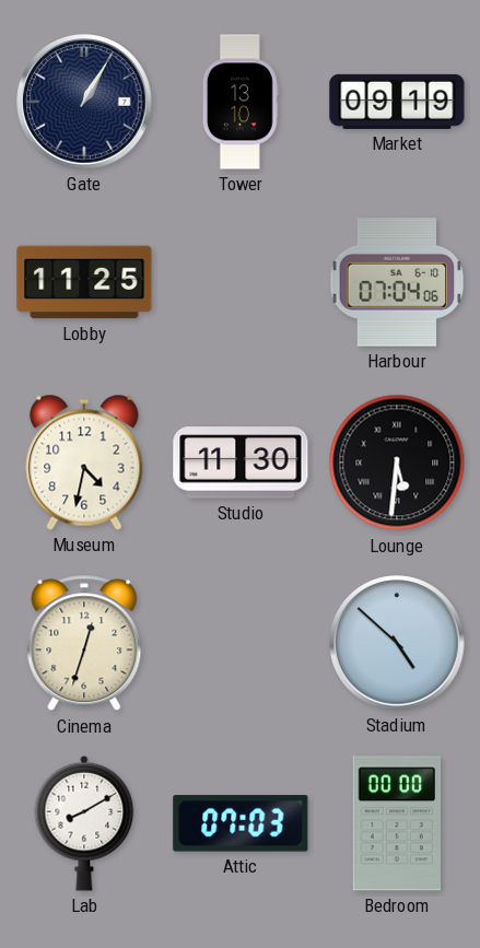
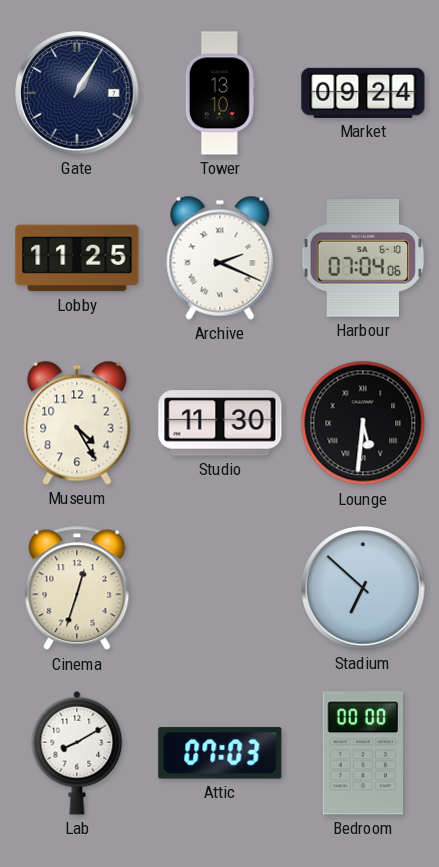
Market: 09:19 -> 09:24 (363, 93)
Archive: none -> 2:19 (220, 258)
Museum: 4:32 -> 4:25 (77, 423)
Stadium: 4:52 -> 6:52 (363, 588)
